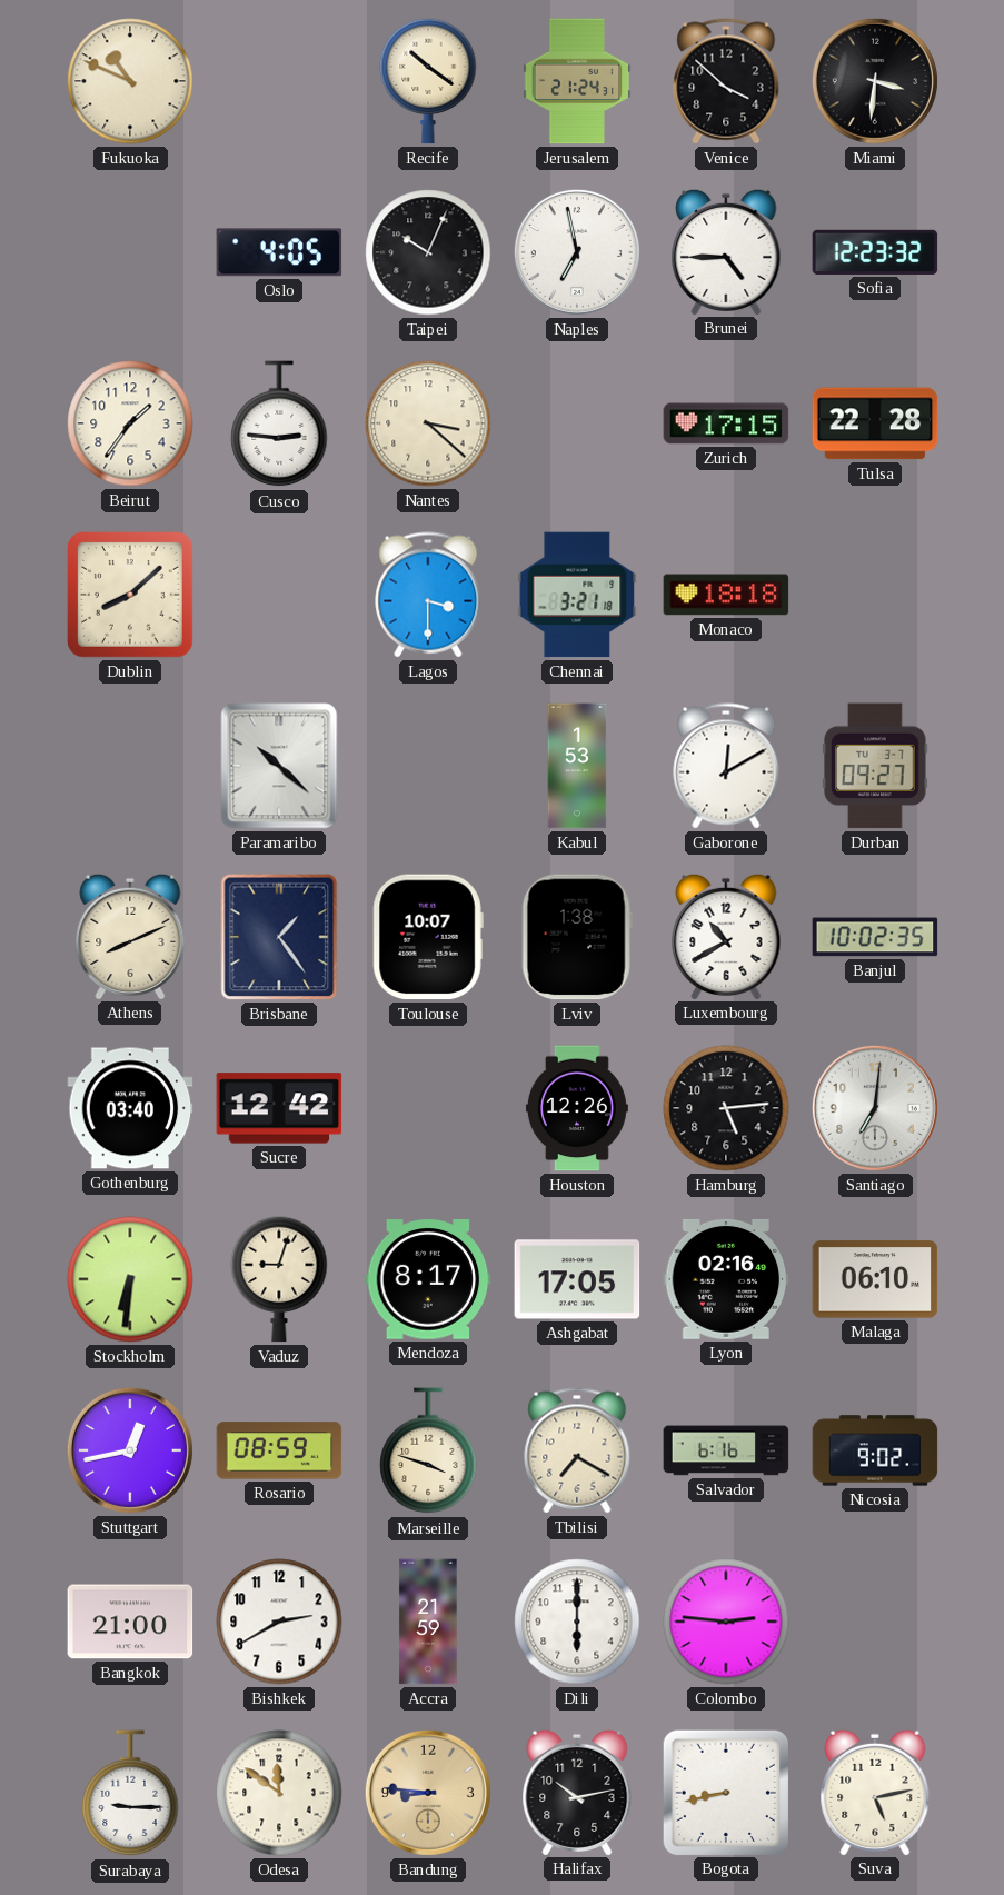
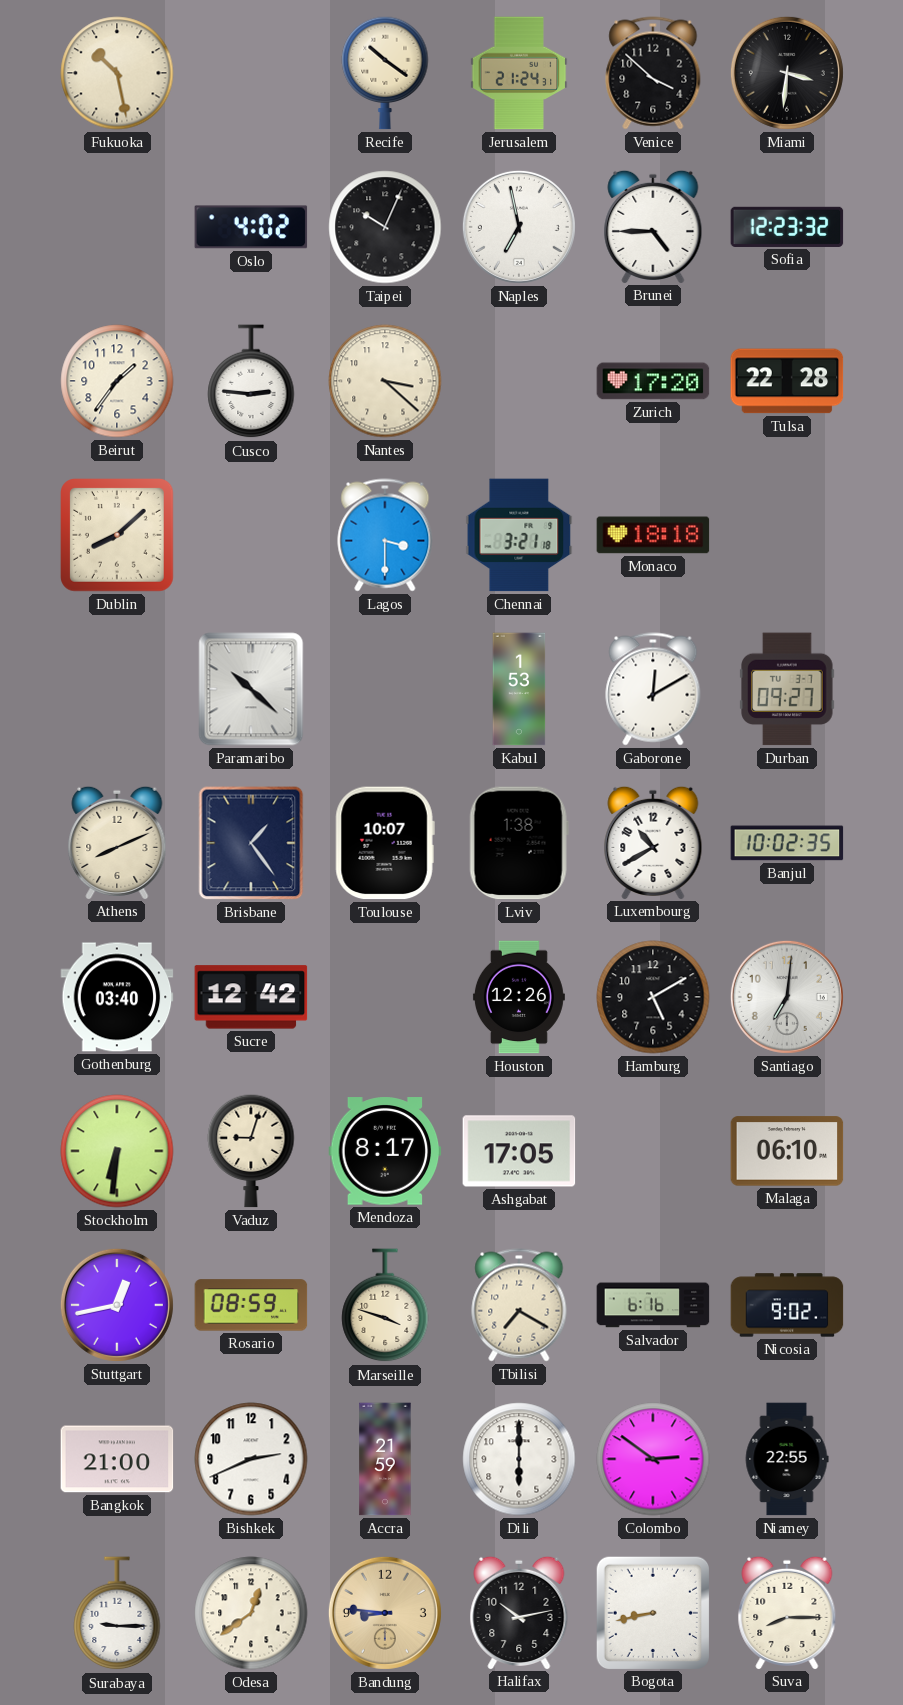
Fukuoka: 10:49 -> 10:28 (117, 73)
Oslo: 4:05 -> 4:02 (251, 227)
Zurich: 17:15 -> 17:20 (653, 381)
Hamburg: 5:14 -> 5:10 (653, 997)
Lyon: 02:16 -> none (726, 1279)
Bishkek: 2:40 -> 2:41 (251, 1459)
Colombo: 2:46 -> 2:51 (653, 1459)
Niamey: none -> 22:55 (787, 1459)
Odesa: 11:51 -> 12:39 (251, 1613)
Suva: 5:13 -> 8:15 (787, 1612)
